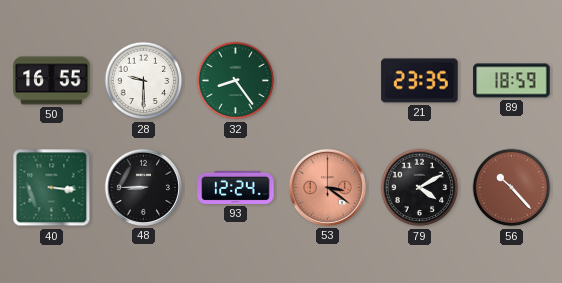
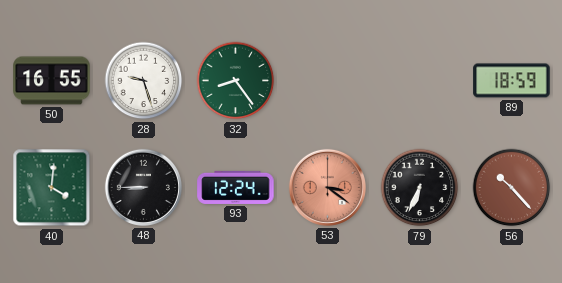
28: 9:30 -> 9:27 (144, 81)
21: 23:35 -> none (420, 81)
40: 3:16 -> 4:01 (52, 188)
79: 4:10 -> 6:34 (420, 188)
